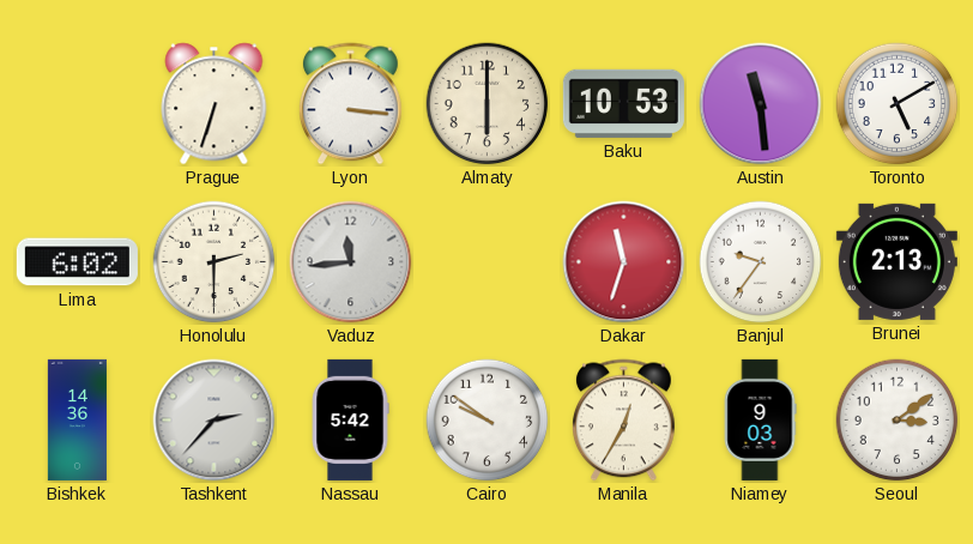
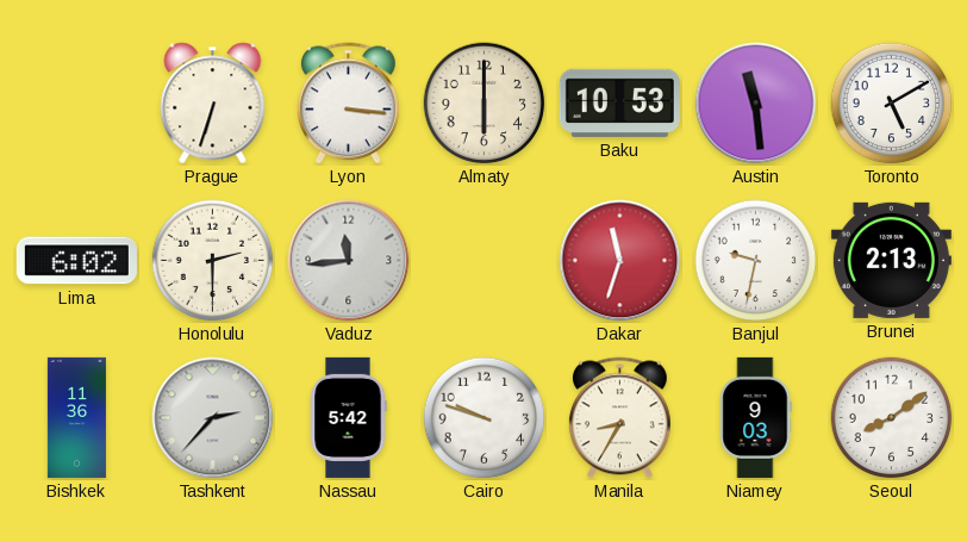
Banjul: 9:36 -> 9:32 (756, 261)
Bishkek: 14:36 -> 11:36 (76, 417)
Cairo: 9:51 -> 9:48 (485, 418)
Manila: 12:35 -> 8:35 (619, 418)
Seoul: 3:09 -> 8:09 (892, 418)
